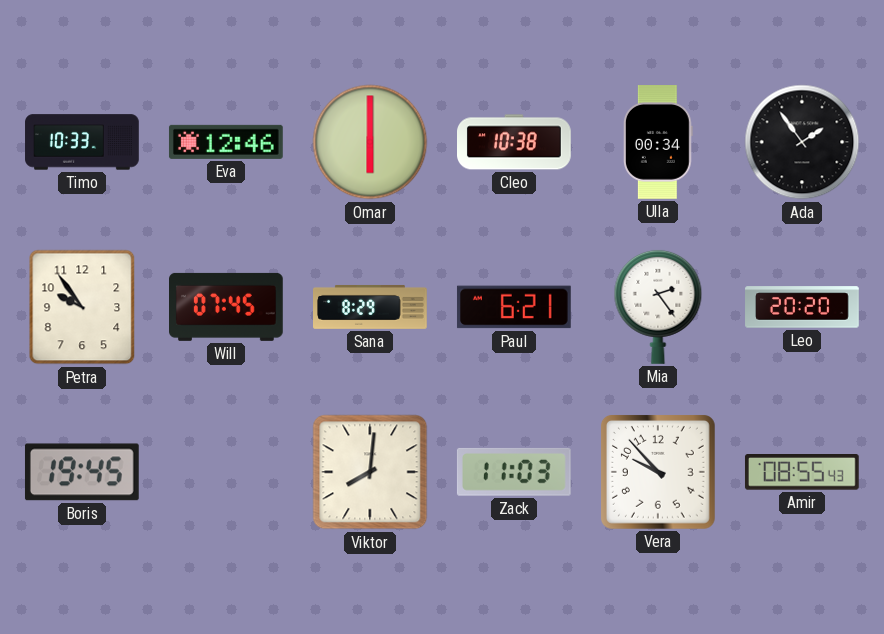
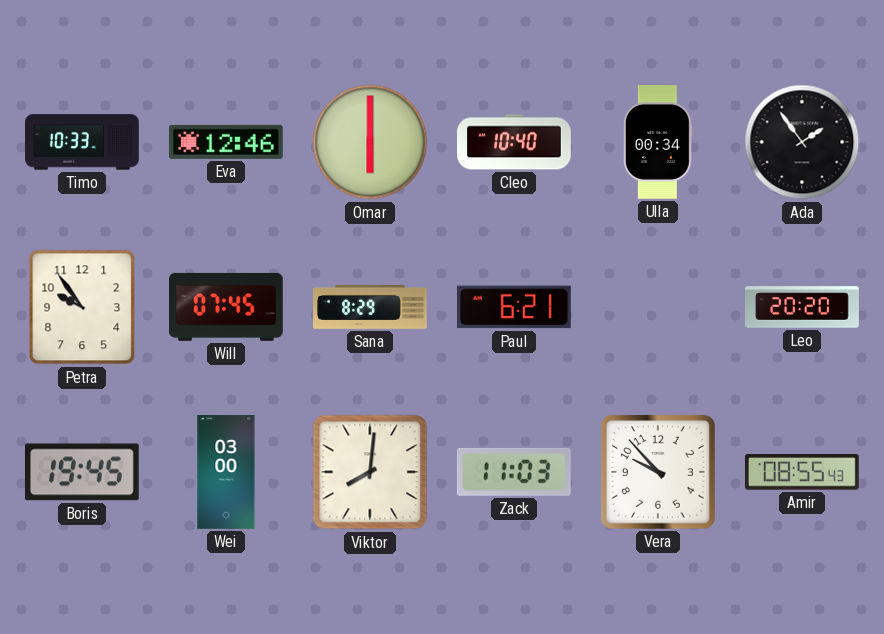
Cleo: 10:38 -> 10:40 (515, 142)
Mia: 2:24 -> none (658, 307)
Wei: none -> 03:00 (226, 472)
